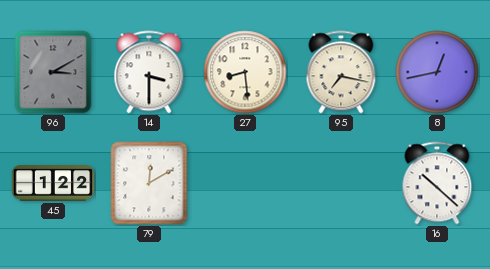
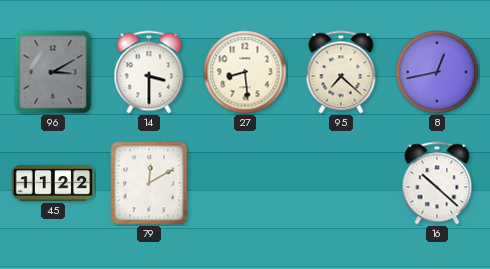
95: 7:17 -> 7:22 (341, 72)
45: 1:22 -> 11:22 (53, 183)
